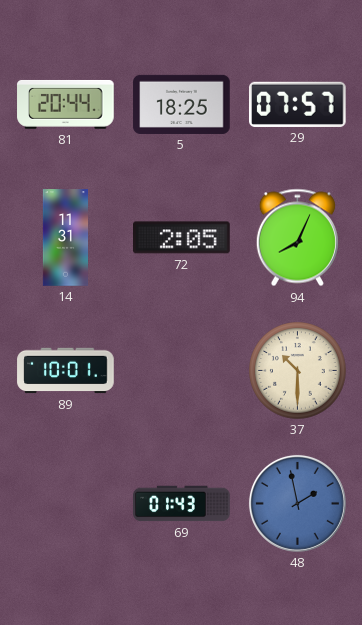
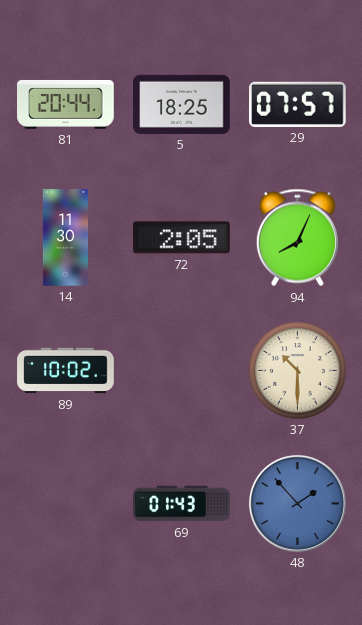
14: 11:31 -> 11:30 (65, 238)
89: 10:01 -> 10:02 (66, 371)
48: 1:58 -> 1:53 (297, 503)
